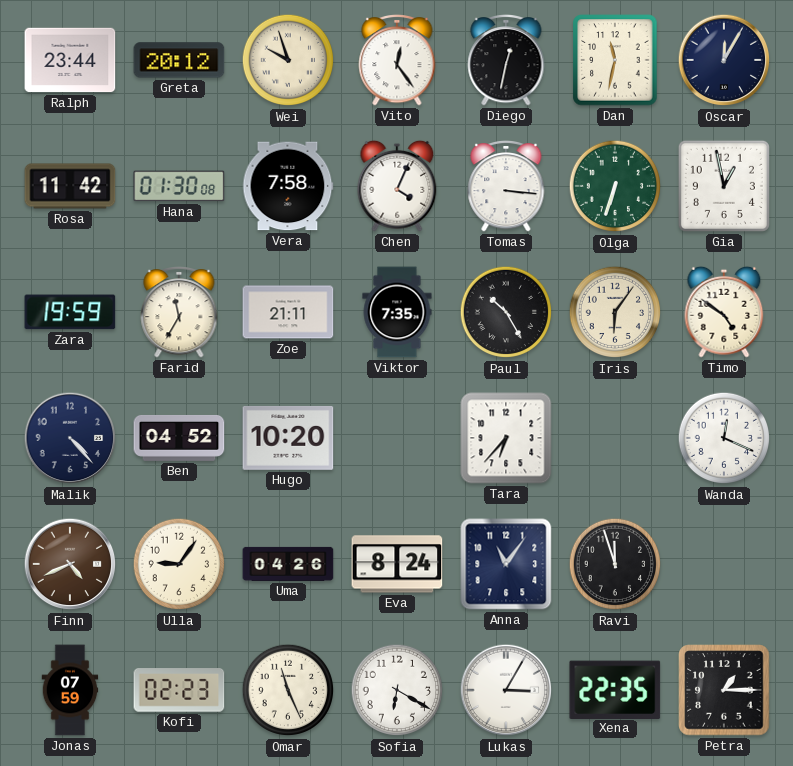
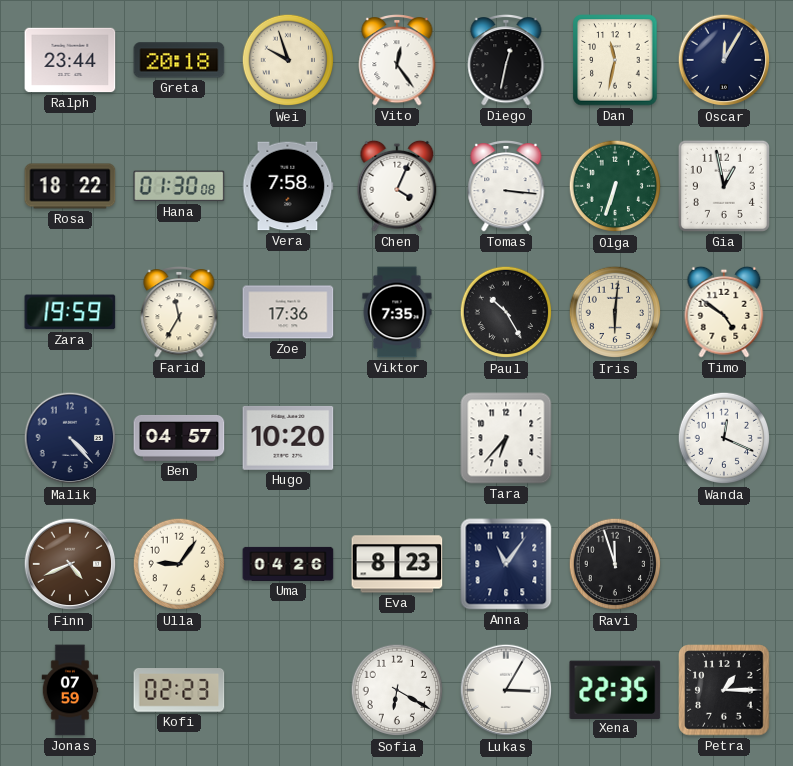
Greta: 20:12 -> 20:18 (179, 60)
Rosa: 11:42 -> 18:22 (70, 186)
Zoe: 21:11 -> 17:36 (288, 312)
Iris: 6:06 -> 6:01 (615, 312)
Ben: 04:52 -> 04:57 (179, 438)
Eva: 8:24 -> 8:23 (397, 564)
Omar: 11:26 -> none (288, 690)
